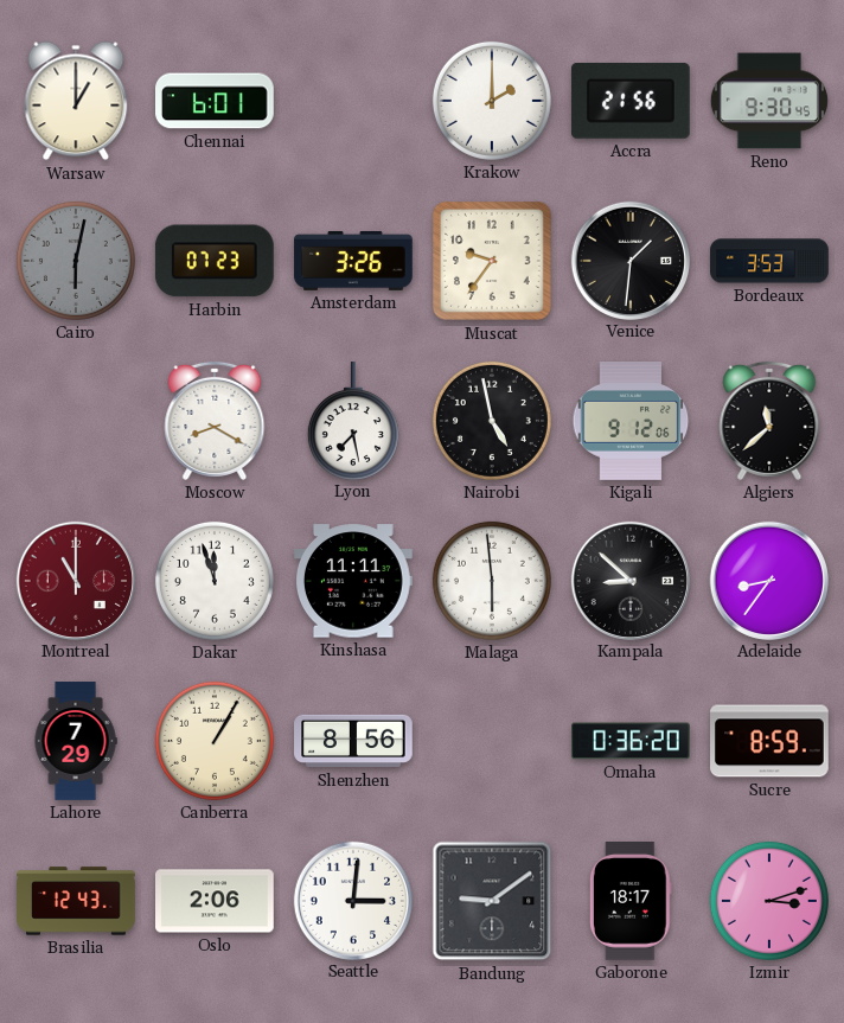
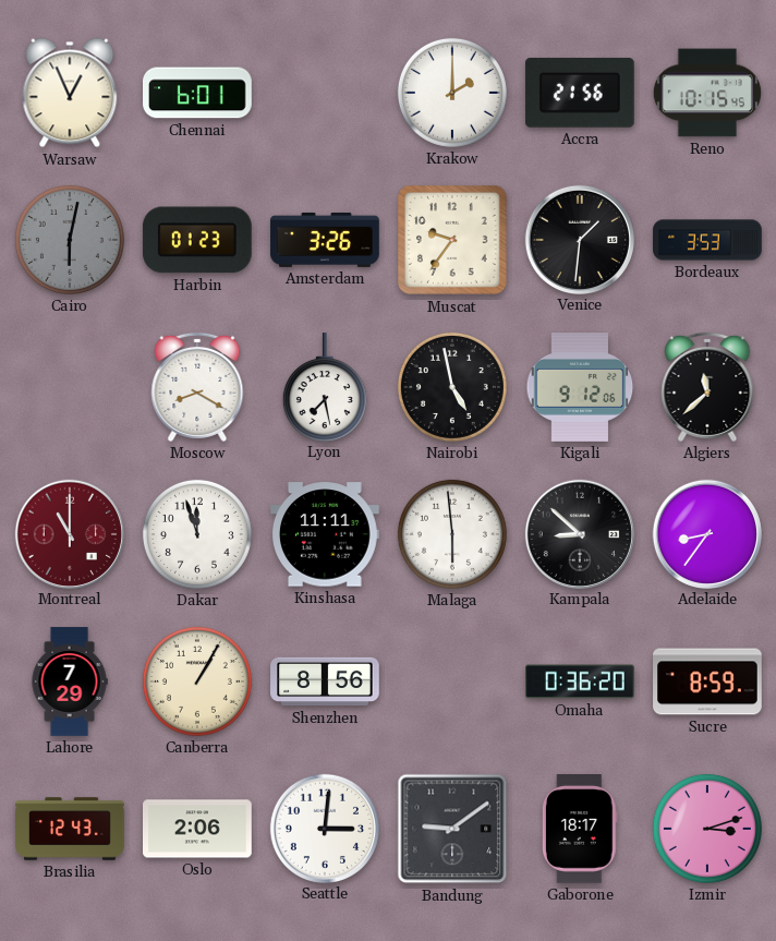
Warsaw: 1:00 -> 12:56 (70, 93)
Reno: 9:30 -> 10:15 (707, 93)
Harbin: 07:23 -> 01:23 (197, 240)
